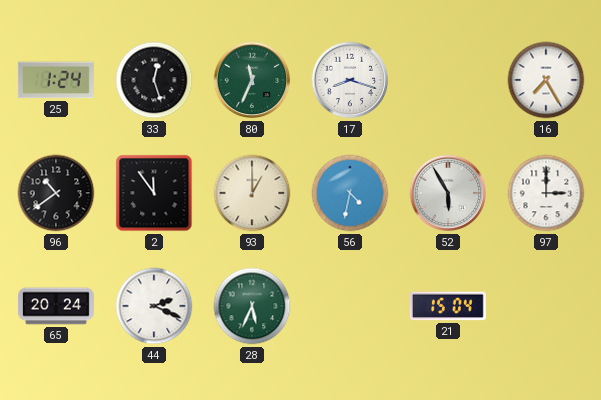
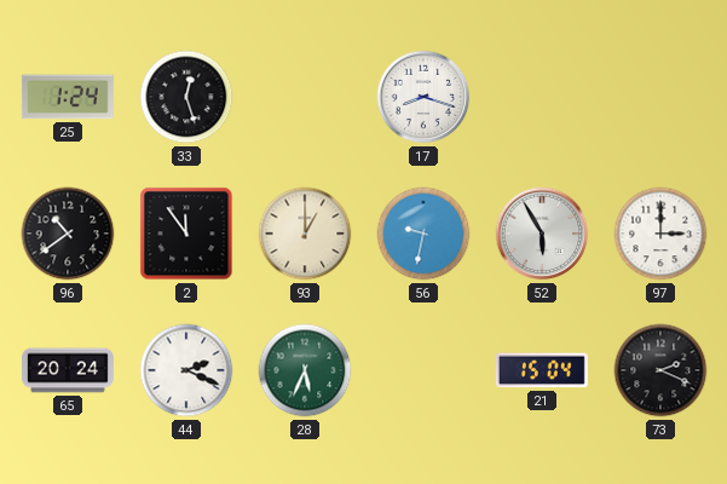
80: 11:34 -> none (252, 80)
16: 7:25 -> none (546, 80)
56: 4:32 -> 9:32 (423, 234)
73: none -> 2:19 (660, 370)
